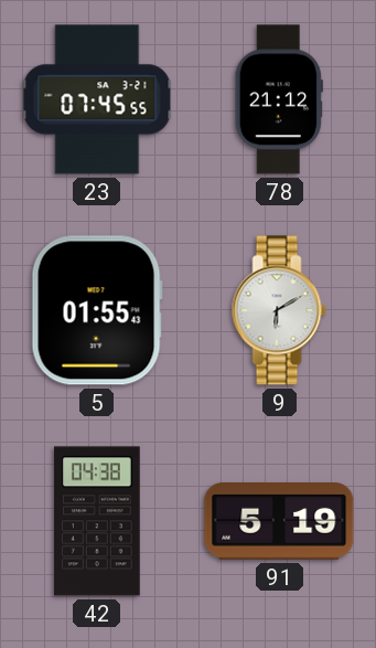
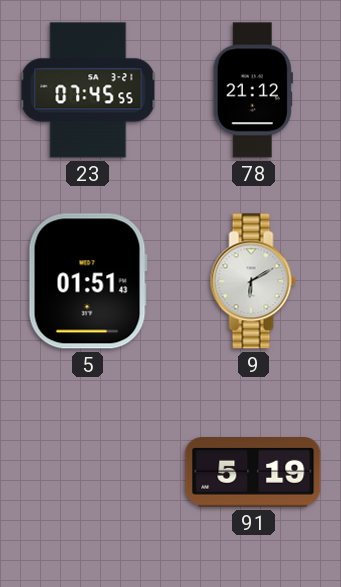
5: 01:55 -> 01:51 (88, 281)
42: 04:38 -> none (97, 521)
